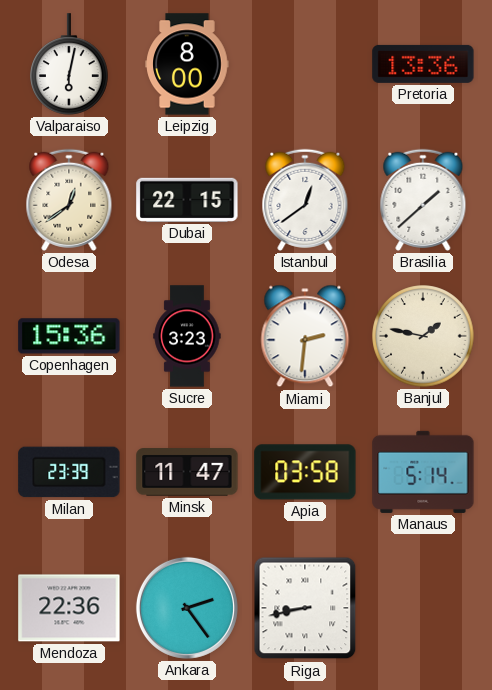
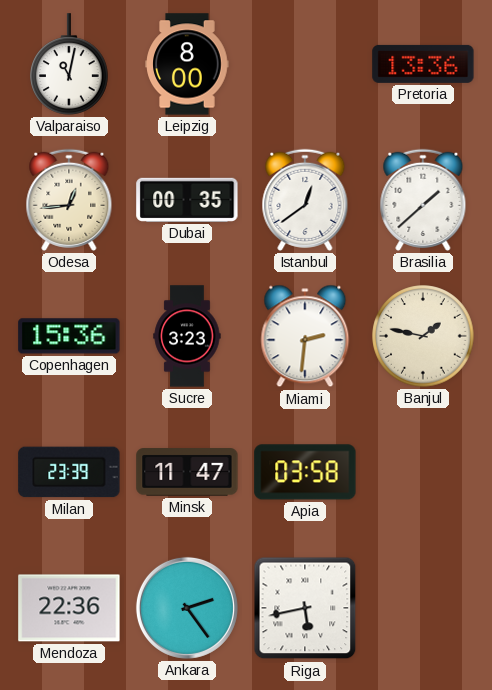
Valparaiso: 6:02 -> 11:02 (70, 64)
Odesa: 12:39 -> 12:44 (69, 200)
Dubai: 22:15 -> 00:35 (187, 200)
Manaus: 5:14 -> none (423, 472)
Riga: 8:43 -> 5:43 (305, 608)
